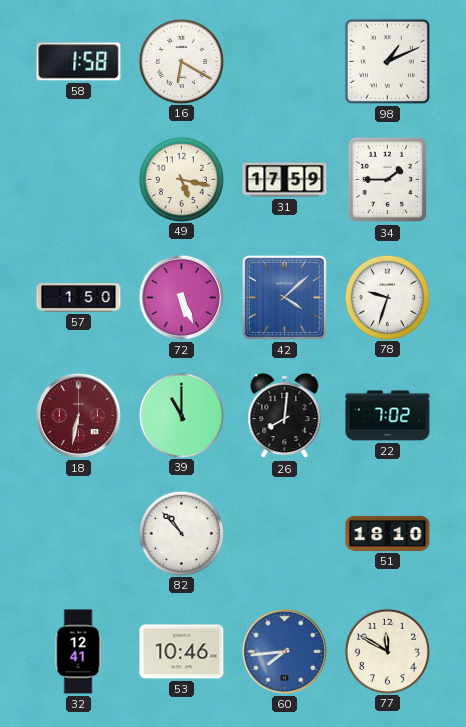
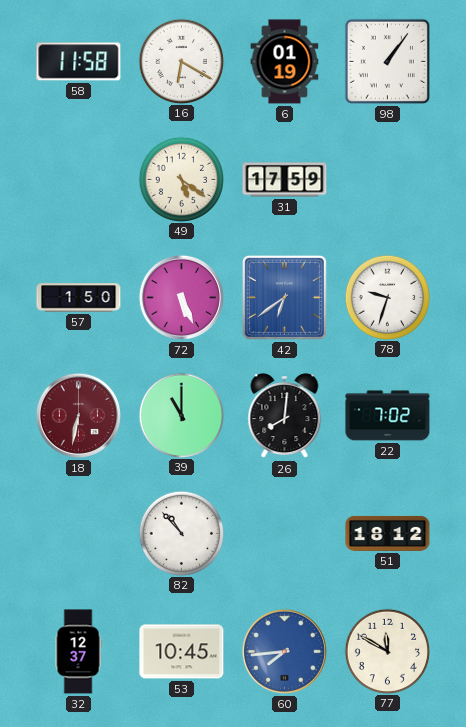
58: 1:58 -> 11:58 (79, 62)
6: none -> 01:19 (285, 62)
98: 1:11 -> 1:06 (387, 61)
49: 5:17 -> 5:21 (181, 179)
34: 1:45 -> none (388, 180)
42: 4:08 -> 6:39 (284, 297)
51: 18:10 -> 18:12 (388, 533)
32: 12:41 -> 12:37 (78, 652)
53: 10:46 -> 10:45 (182, 652)
